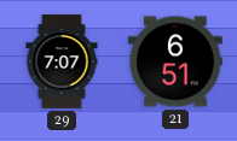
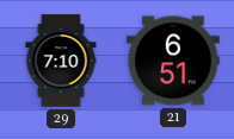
29: 7:07 -> 7:10 (61, 61)
